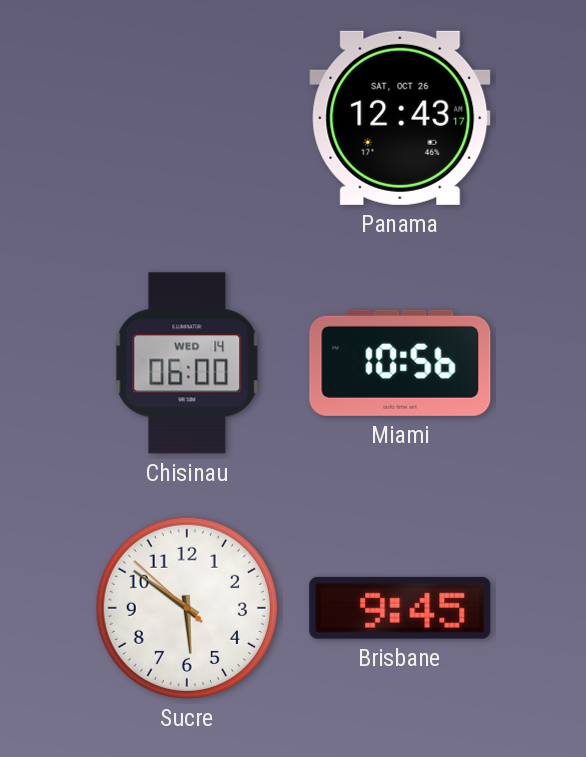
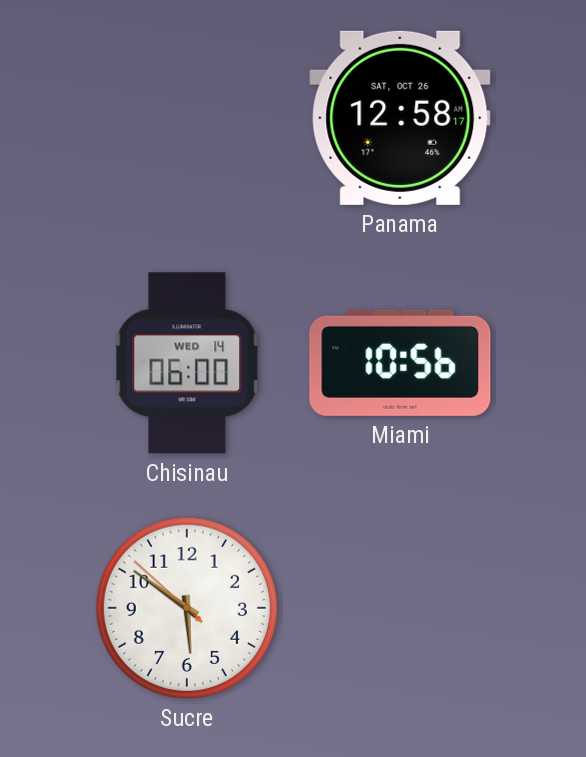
Panama: 12:43 -> 12:58 (400, 118)
Brisbane: 9:45 -> none (400, 608)
